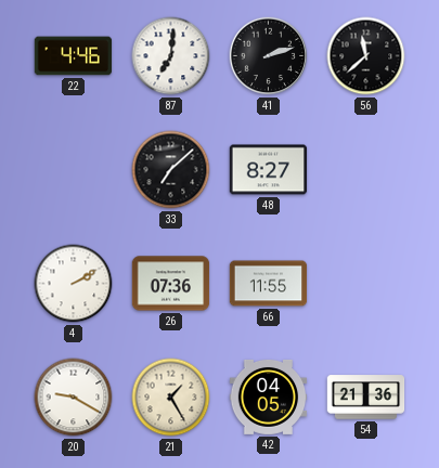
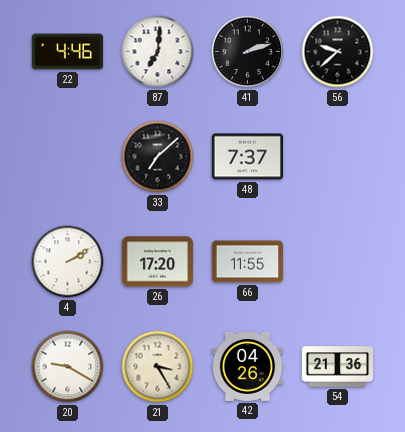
56: 11:38 -> 9:38 (338, 52)
48: 8:27 -> 7:37 (248, 157)
26: 07:36 -> 17:20 (158, 262)
21: 1:25 -> 3:25 (158, 367)
42: 04:05 -> 04:26 (248, 366)
